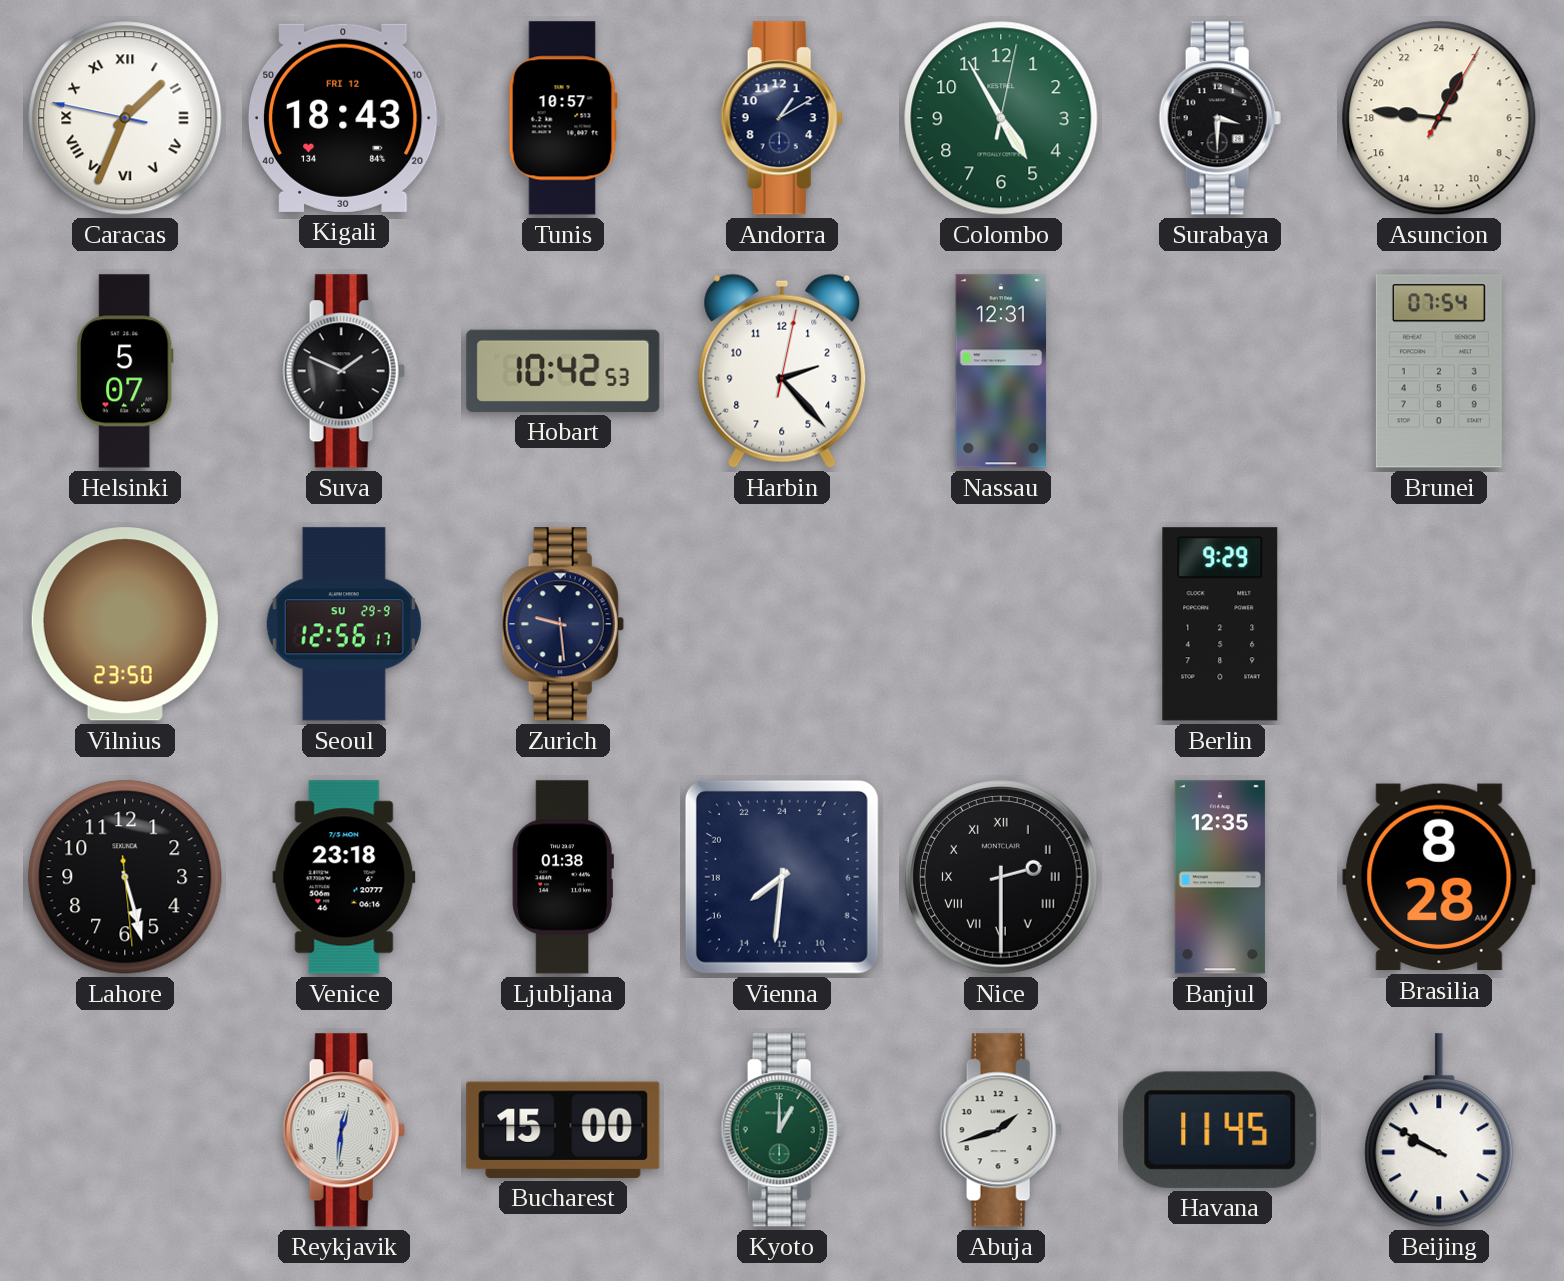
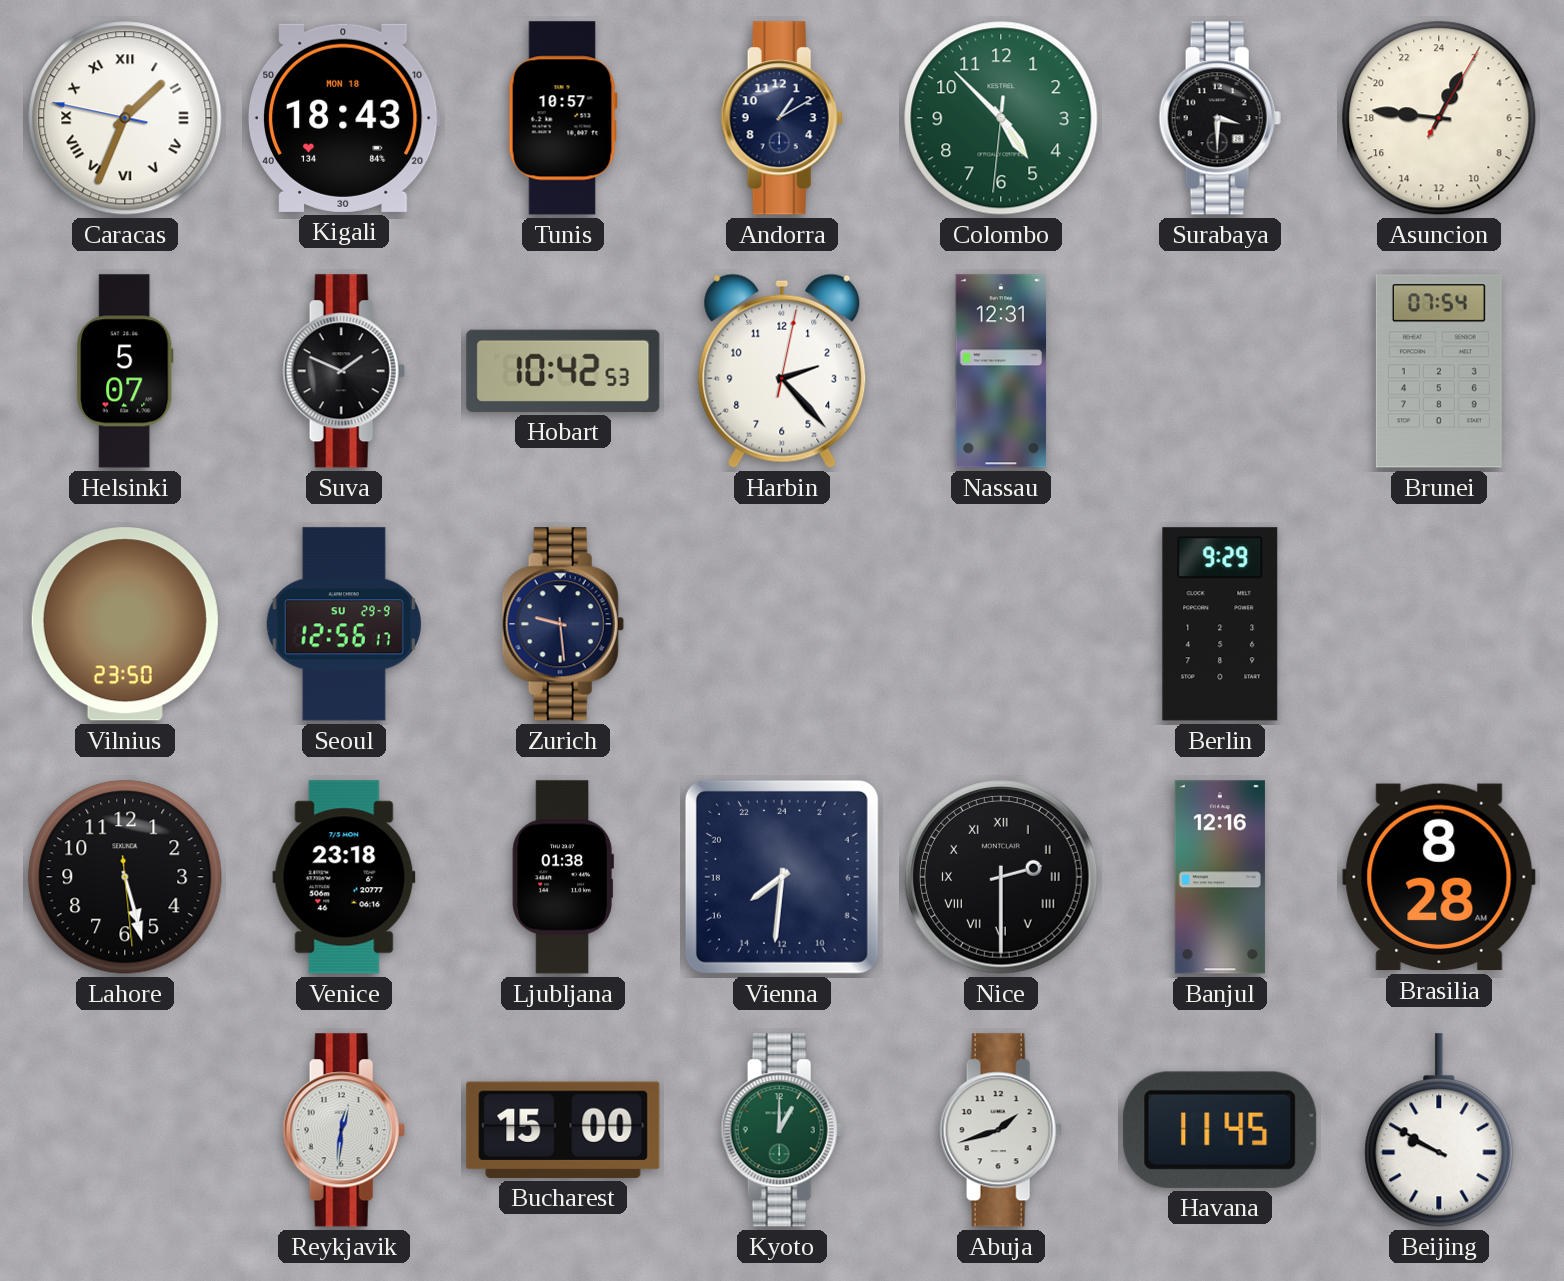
Kigali date: FRI 12 -> MON 18 (344, 118)
Colombo: 4:55 -> 4:52 (1001, 118)
Banjul: 12:35 -> 12:16 (1220, 877)
